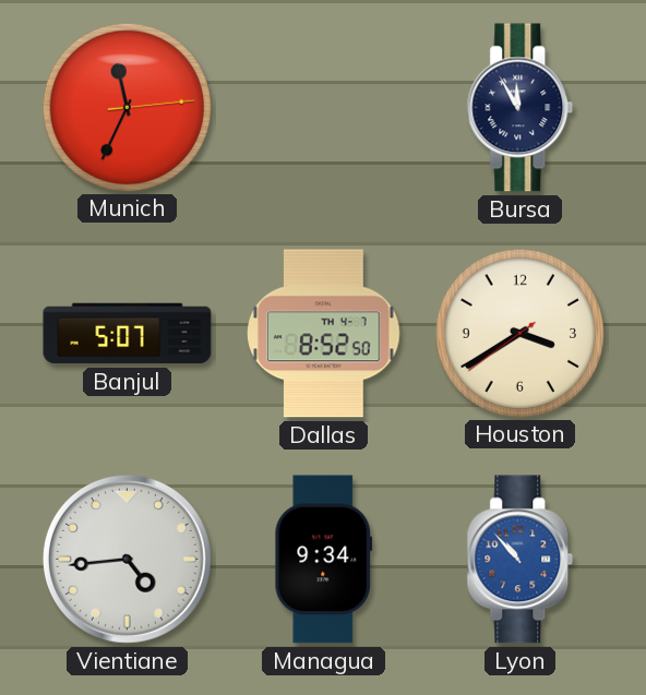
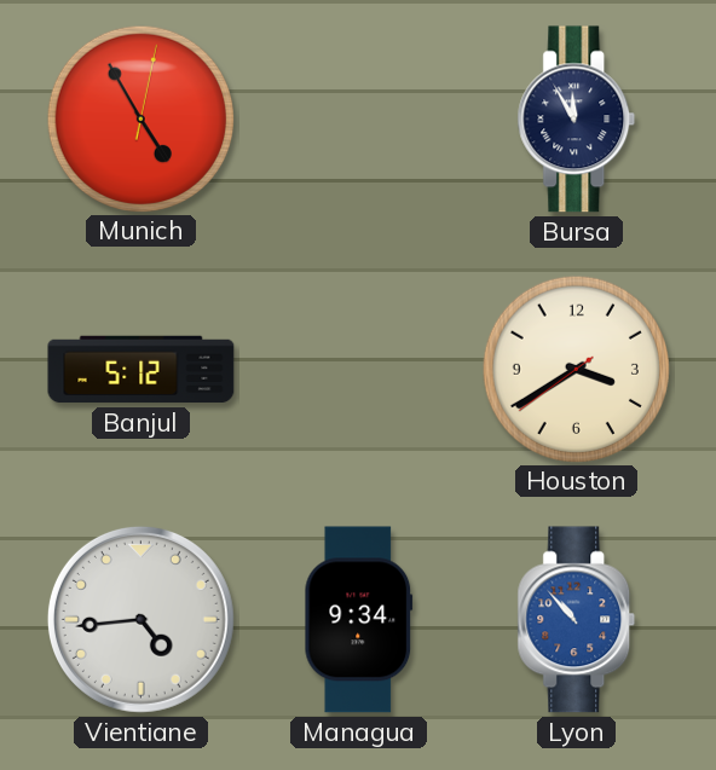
Munich: 11:34 -> 4:55 (140, 118)
Banjul: 5:07 -> 5:12 (142, 370)
Dallas: 8:52 -> none (324, 334)
